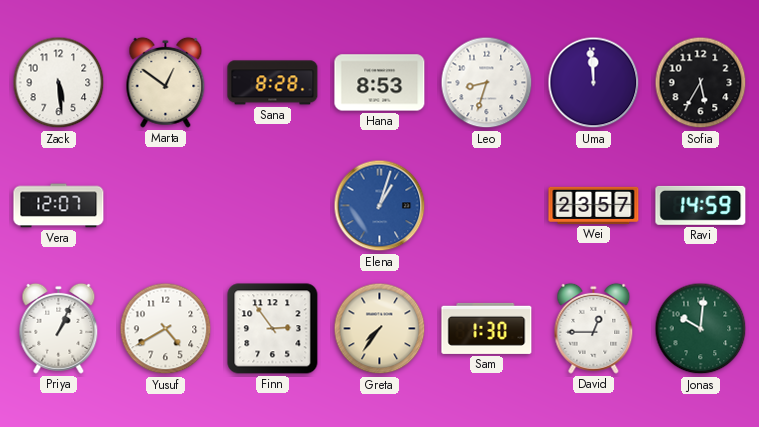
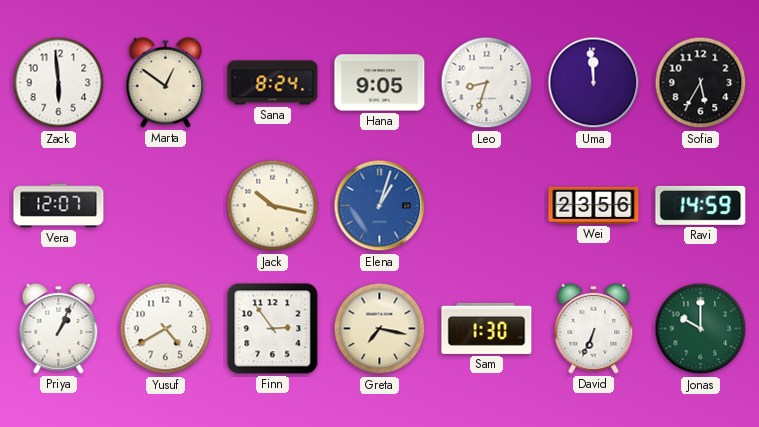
Zack: 5:29 -> 5:59 (59, 83)
Sana: 8:28 -> 8:24 (273, 83)
Hana: 8:53 -> 9:05 (380, 83)
Jack: none -> 10:17 (273, 206)
Wei: 23:57 -> 23:56 (594, 205)
Greta: 7:36 -> 7:17 (380, 329)
David: 12:45 -> 6:34 (594, 328)
Jonas: 10:01 -> 10:00 (701, 329)
